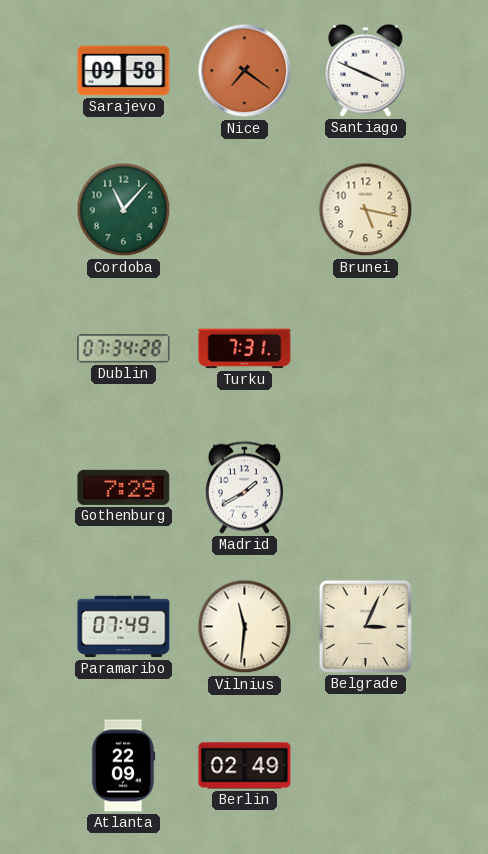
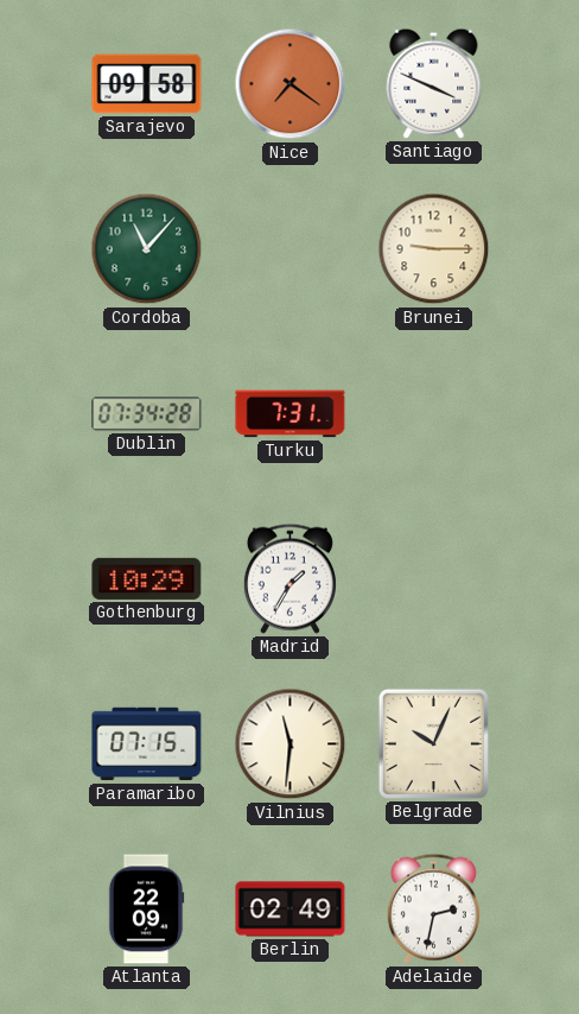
Brunei: 5:17 -> 9:15 (434, 249)
Gothenburg: 7:29 -> 10:29 (147, 578)
Madrid: 1:40 -> 1:35 (289, 578)
Paramaribo: 07:49 -> 07:15 (147, 744)
Belgrade: 3:04 -> 10:04 (433, 743)
Adelaide: none -> 2:32 (433, 908)
